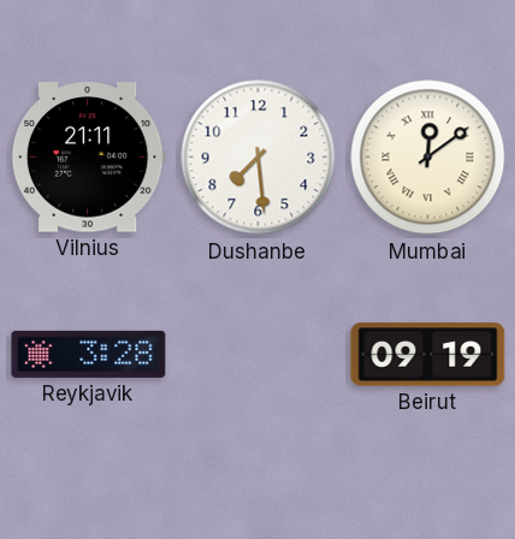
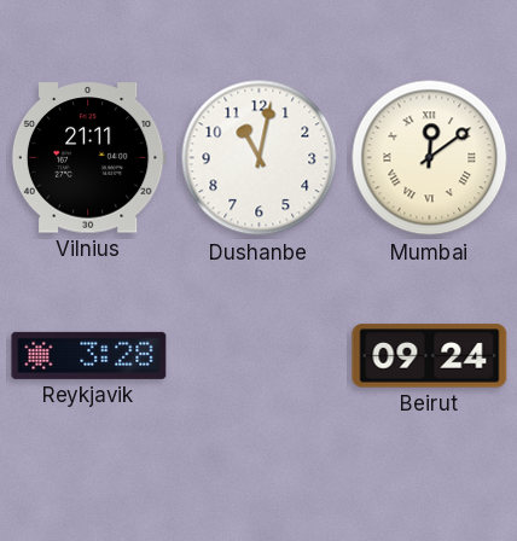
Dushanbe: 7:29 -> 11:02 (260, 158)
Beirut: 09:19 -> 09:24 (430, 356)
